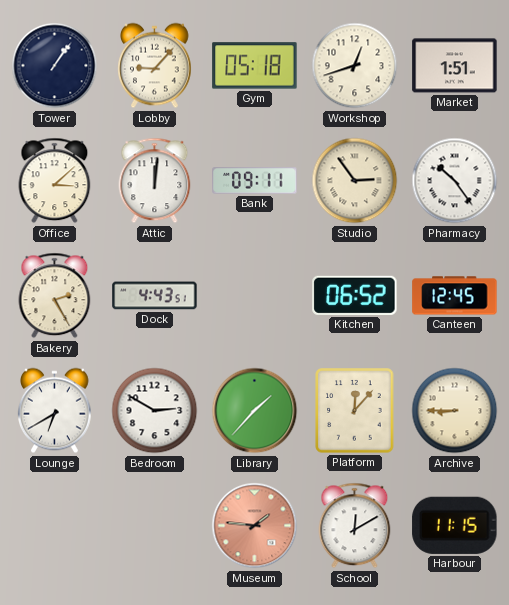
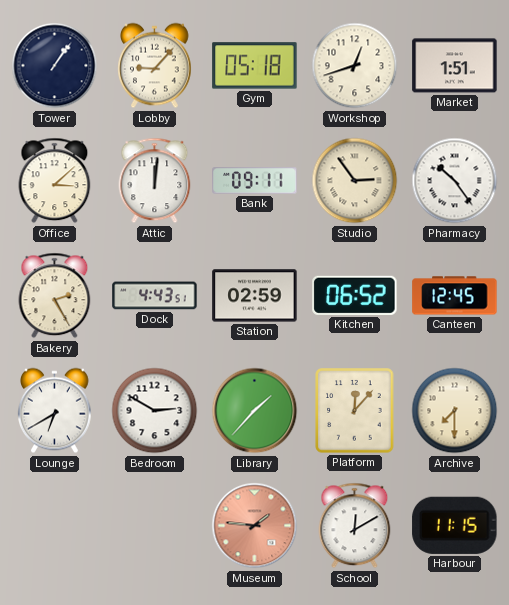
Station: none -> 02:59 (255, 296)
Archive: 8:45 -> 7:30 (455, 411)
